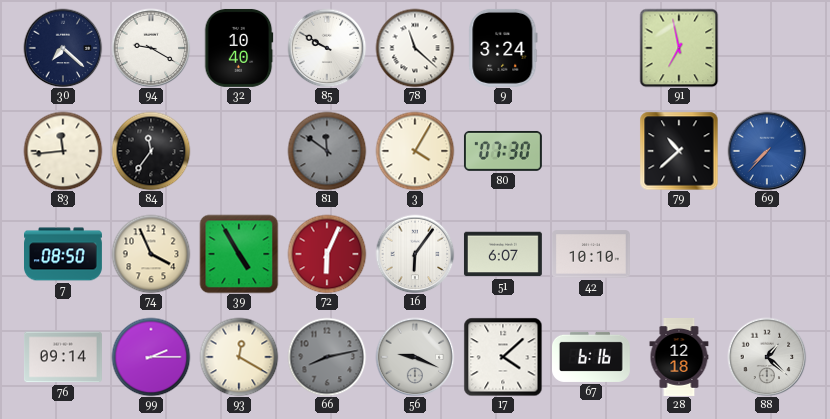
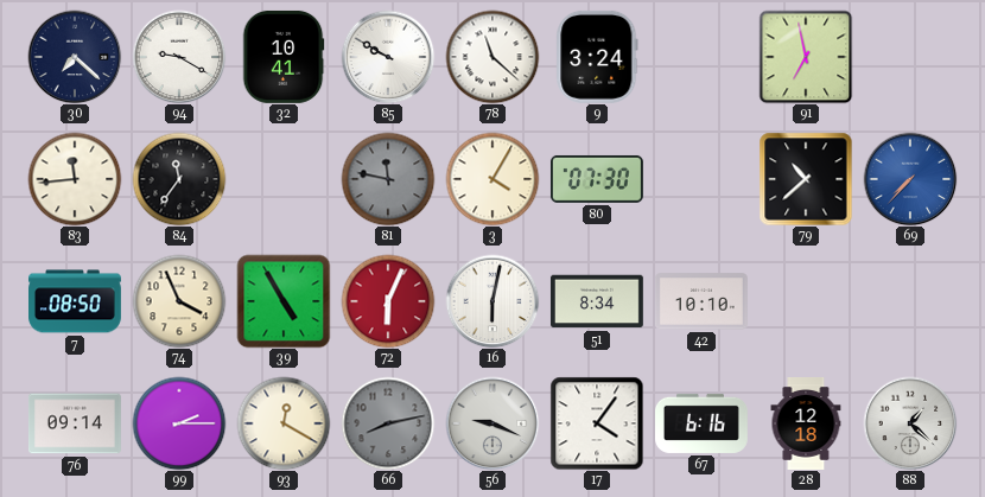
32: 10:40 -> 10:41 (284, 57)
81: 11:51 -> 11:47 (388, 179)
16: 6:06 -> 6:02 (493, 301)
51: 6:07 -> 8:34 (597, 301)
17: 4:08 -> 4:06 (597, 423)
